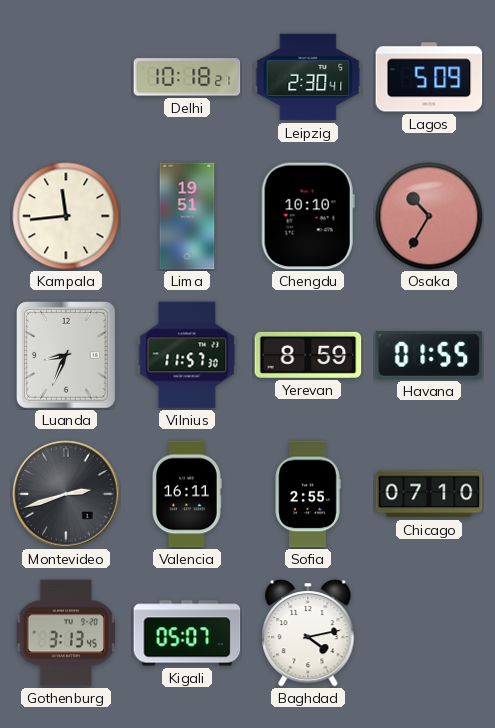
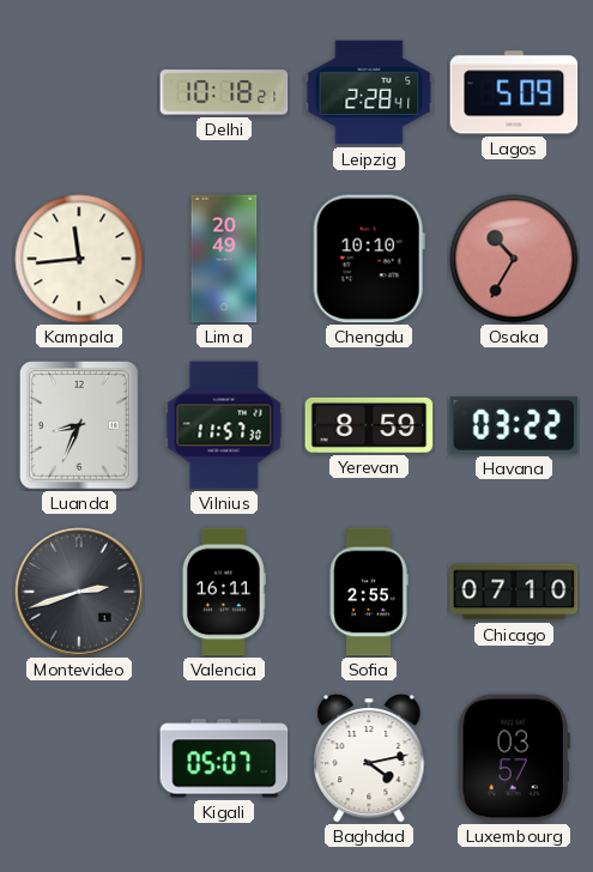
Leipzig: 2:30 -> 2:28 (369, 92)
Lima: 19:51 -> 20:49 (224, 259)
Havana: 01:55 -> 03:22 (514, 425)
Gothenburg: 3:13 -> none (66, 633)
Luxembourg: none -> 03:57 (514, 758)
